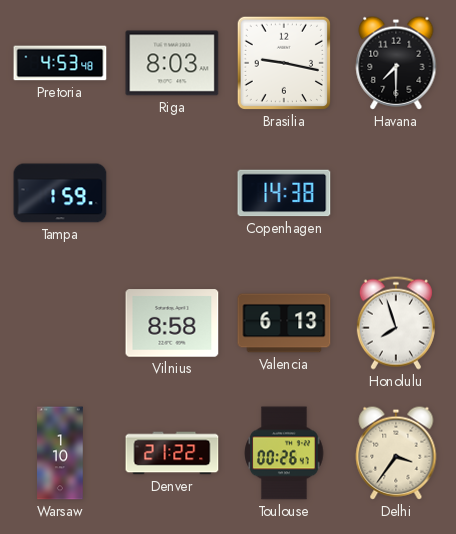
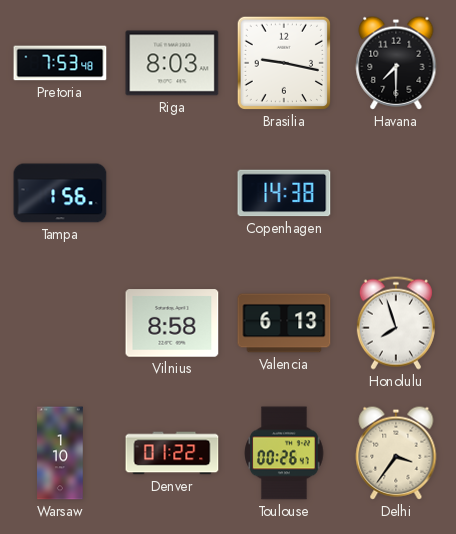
Pretoria: 4:53 -> 7:53 (60, 63)
Tampa: 1:59 -> 1:56 (60, 193)
Denver: 21:22 -> 01:22 (172, 453)
